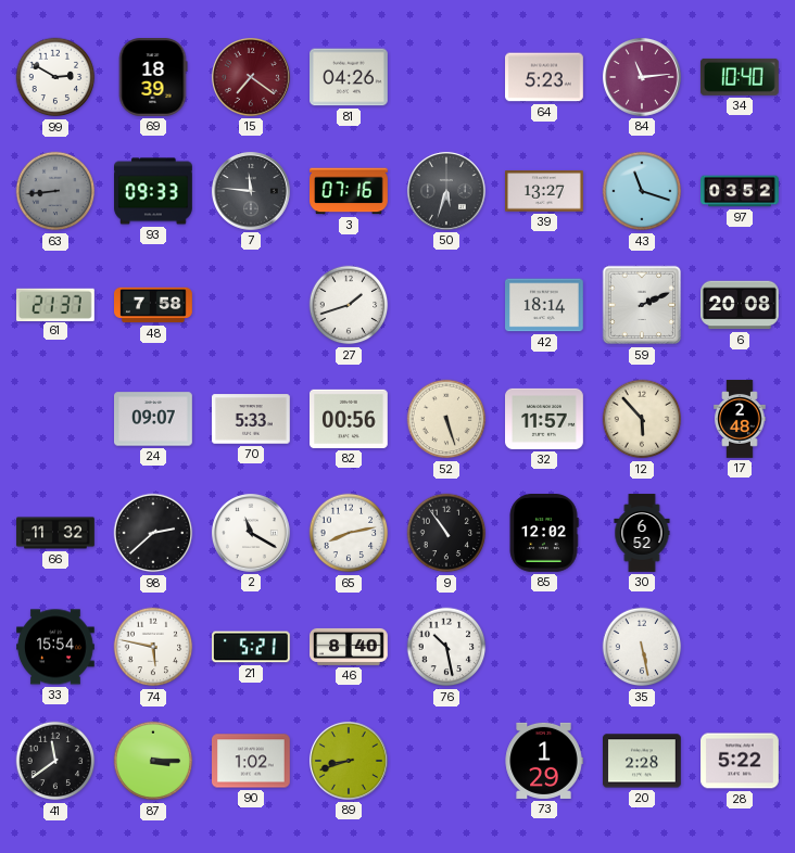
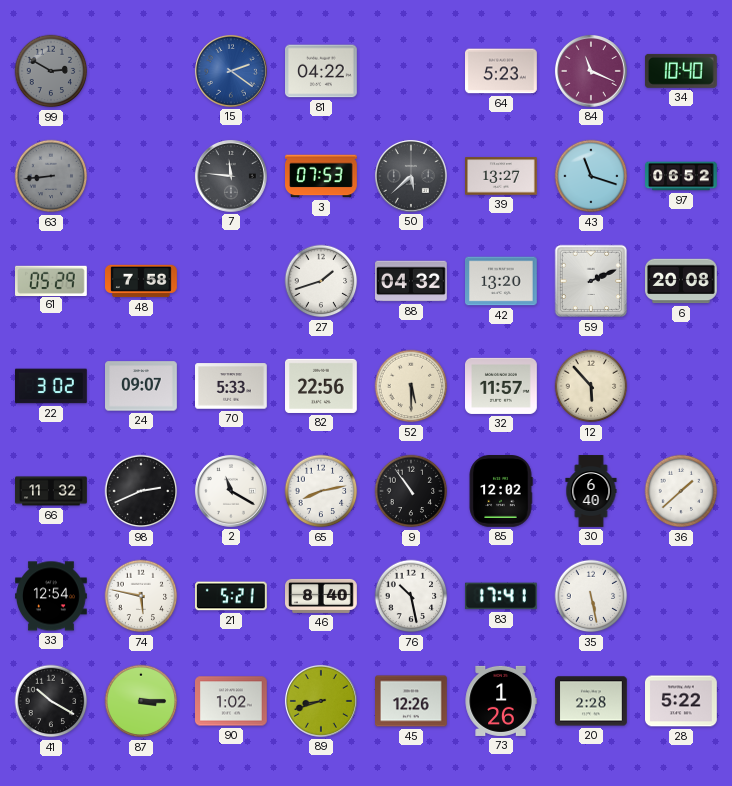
99 dial: white -> grey (51, 71)
69: 18:39 -> none (153, 78)
15: 7:21 -> 2:21 (231, 71)
15 dial: burgundy -> blue (231, 71)
81: 04:26 -> 04:22 (322, 71)
84: 11:14 -> 11:19 (591, 71)
93: 09:33 -> none (154, 191)
3: 07:16 -> 07:53 (322, 176)
50: 5:33 -> 5:38 (411, 176)
97: 03:52 -> 06:52 (681, 176)
61: 21:37 -> 05:29 (52, 280)
88: none -> 04:32 (412, 281)
42: 18:14 -> 13:20 (502, 281)
22: none -> 3:02 (52, 386)
82: 00:56 -> 22:56 (322, 386)
52: 5:27 -> 5:30 (411, 386)
17: 2:48 -> none (740, 419)
98: 2:38 -> 2:41 (141, 491)
30: 6:52 -> 6:40 (591, 491)
36: none -> 1:38 (681, 491)
33: 15:54 -> 12:54 (52, 596)
83: none -> 17:41 (501, 596)
41: 11:39 -> 10:20 (51, 701)
45: none -> 12:26 (412, 701)
73: 1:29 -> 1:26 (501, 701)
